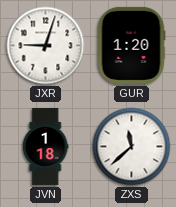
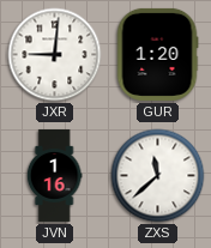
JXR: 9:03 -> 9:01 (55, 55)
JVN: 1:18 -> 1:16 (54, 175)
